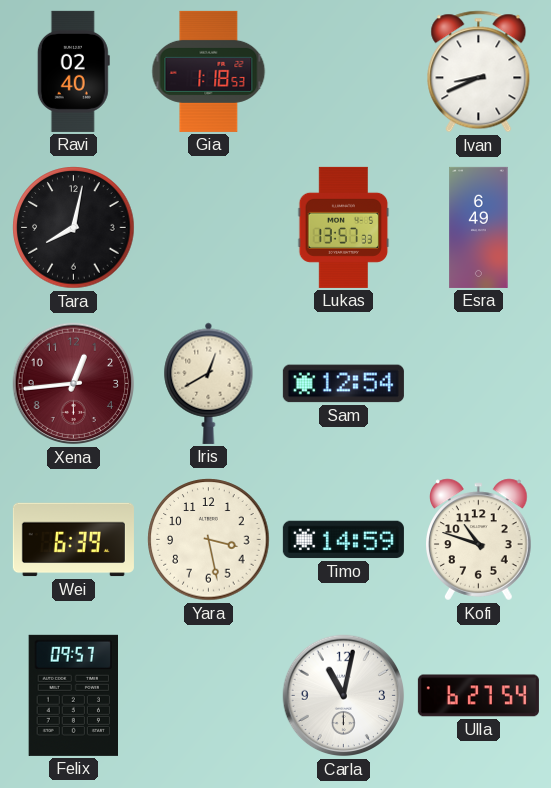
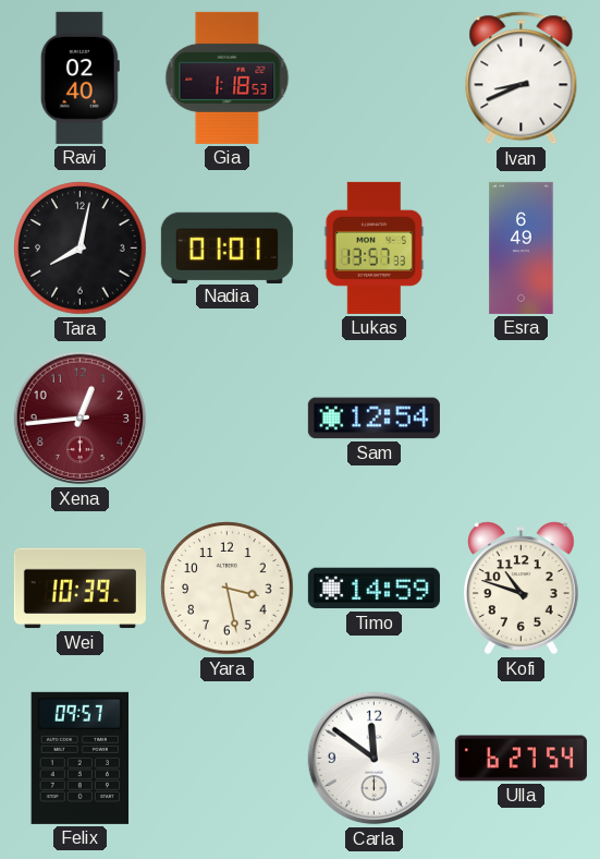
Nadia: none -> 01:01 (226, 247)
Iris: 12:40 -> none (209, 383)
Wei: 6:39 -> 10:39 (79, 589)
Carla: 11:02 -> 11:51 (375, 759)
